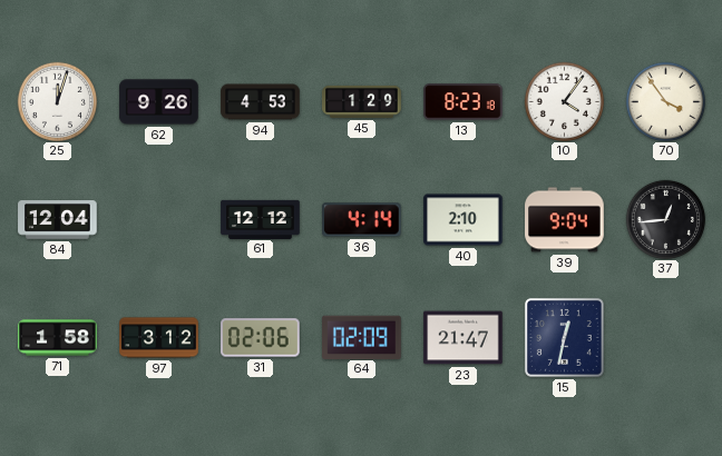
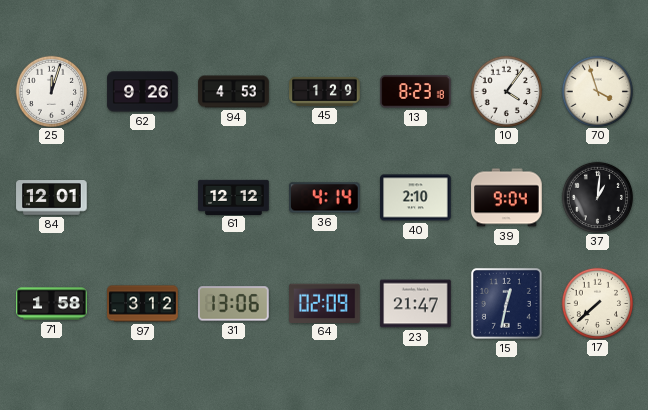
70: 3:54 -> 3:57 (597, 91)
84: 12:04 -> 12:01 (52, 198)
37: 12:44 -> 1:01 (597, 197)
31: 02:06 -> 13:06 (234, 304)
17: none -> 7:38 (597, 303)
